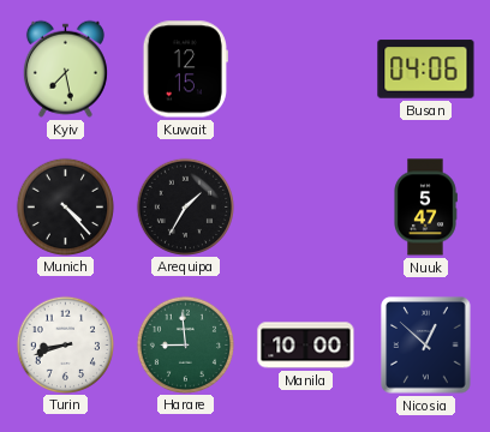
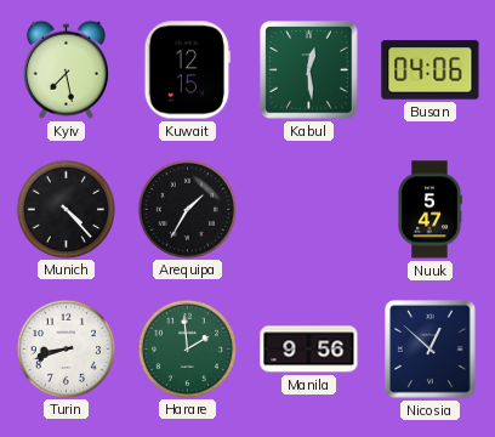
Kabul: none -> 12:29 (309, 70)
Harare: 8:59 -> 1:59 (187, 348)
Manila: 10:00 -> 9:56 (309, 350)
